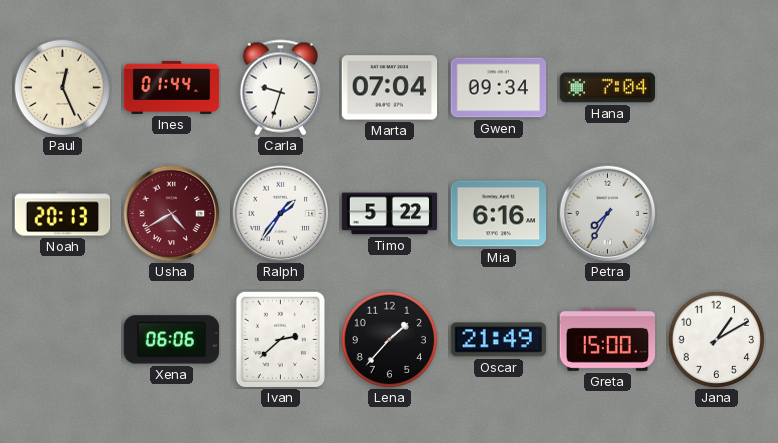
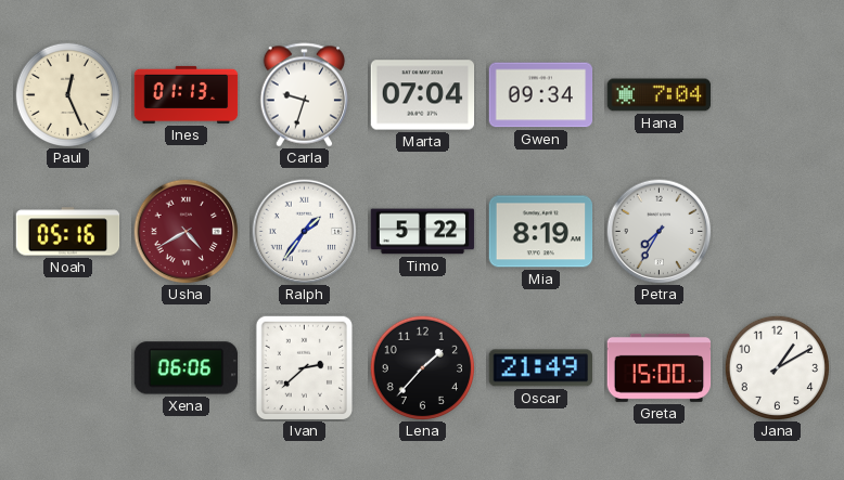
Ines: 01:44 -> 01:13 (187, 94)
Noah: 20:13 -> 05:16 (68, 232)
Mia: 6:16 -> 8:19 (541, 232)
